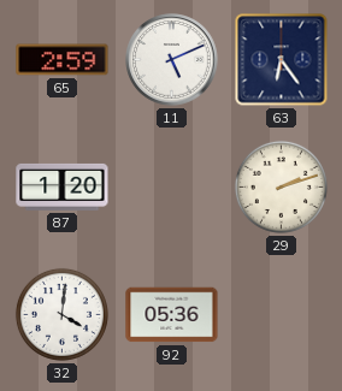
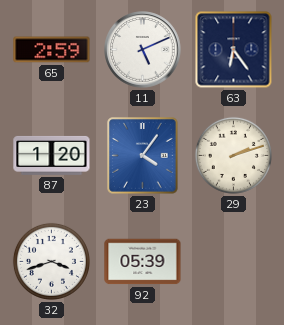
23: none -> 4:06 (143, 156)
32: 4:01 -> 3:42 (51, 261)
92: 05:36 -> 05:39 (143, 262)
